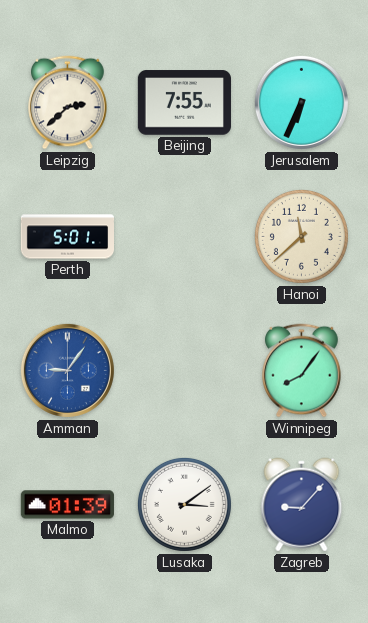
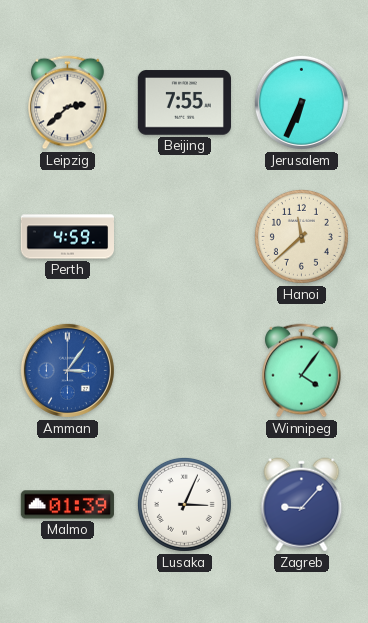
Perth: 5:01 -> 4:59 (67, 237)
Amman: 9:06 -> 3:06 (67, 370)
Winnipeg: 8:06 -> 4:06 (302, 371)
Lusaka: 3:09 -> 3:04 (184, 504)
